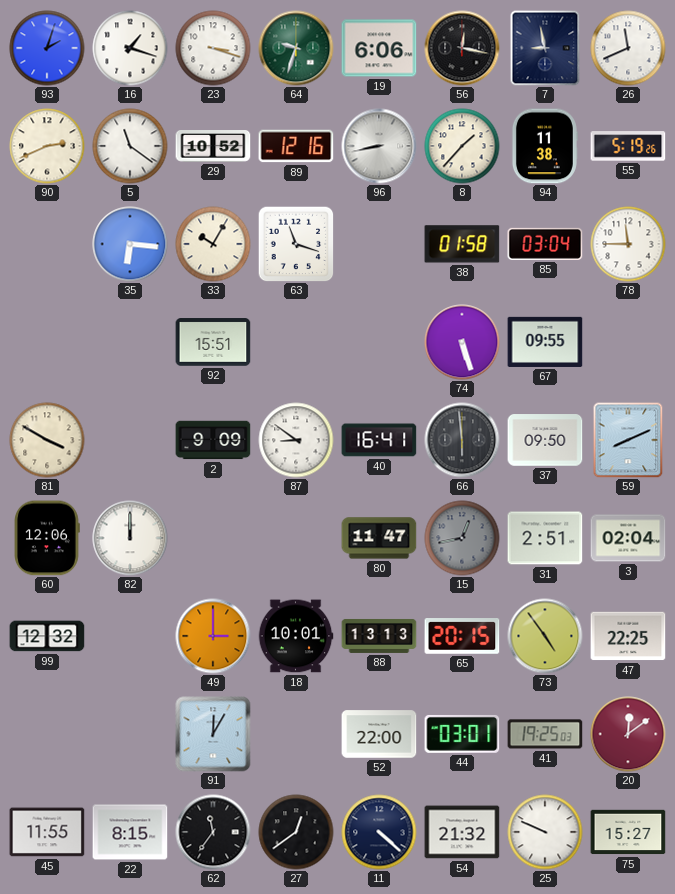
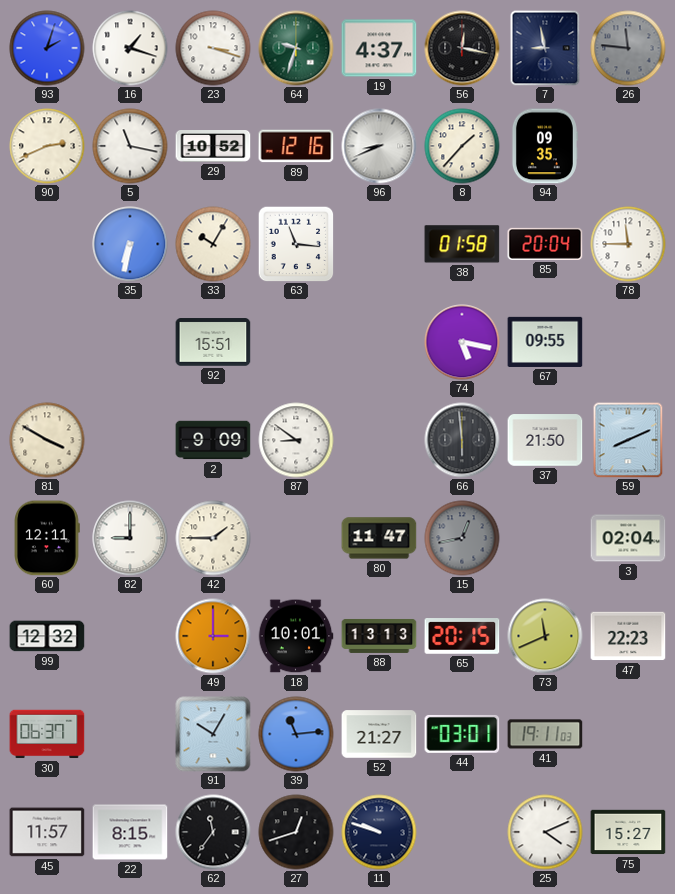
19: 6:06 -> 4:37 (379, 48)
26: 11:41 -> 11:46 (628, 48)
26 dial: white -> grey (628, 48)
5: 11:21 -> 11:17 (130, 146)
96: 8:43 -> 8:41 (379, 146)
94: 11:38 -> 09:35 (544, 146)
55: 5:19 -> none (628, 146)
35: 6:16 -> 6:32 (130, 244)
63: 11:18 -> 11:16 (296, 244)
85: 03:04 -> 20:04 (545, 244)
74: 5:27 -> 5:17 (462, 342)
40: 16:41 -> none (379, 440)
37: 09:50 -> 21:50 (545, 440)
60: 12:06 -> 12:11 (48, 538)
82: 12:00 -> 9:00 (130, 538)
42: none -> 1:45 (213, 538)
31: 2:51 -> none (545, 538)
73: 4:54 -> 11:41 (545, 636)
47: 22:25 -> 22:23 (628, 636)
30: none -> 06:37 (47, 734)
91: 12:05 -> 10:05 (213, 734)
39: none -> 11:14 (296, 734)
52: 22:00 -> 21:27 (379, 734)
41: 19:25 -> 19:11 (545, 734)
20: 12:09 -> none (628, 734)
45: 11:55 -> 11:57 (47, 832)
27: 12:39 -> 12:42 (296, 832)
11: 4:22 -> 9:48 (379, 832)
54: 21:32 -> none (462, 832)
25: 9:49 -> 4:11 (545, 832)
